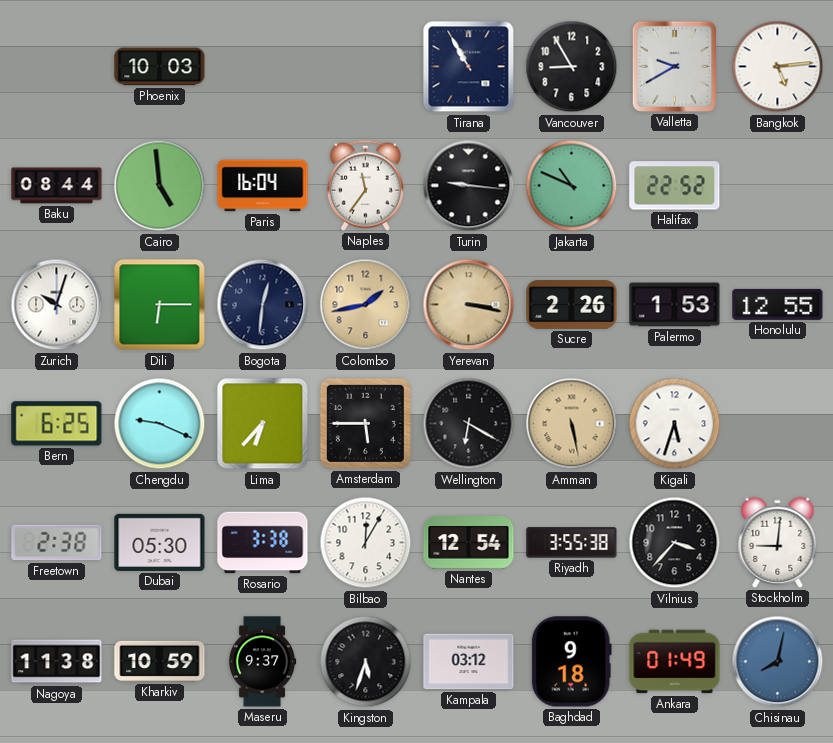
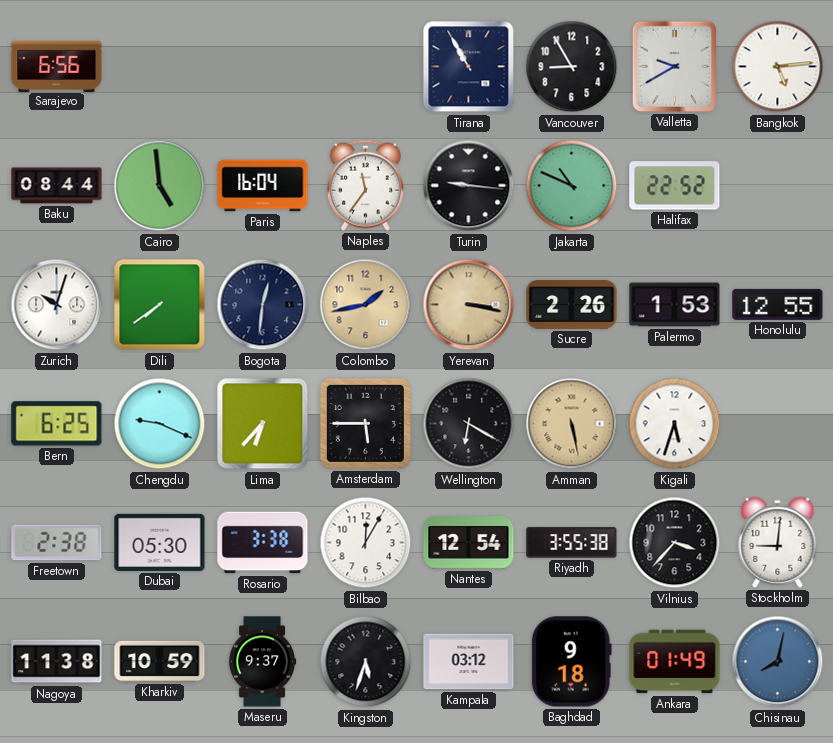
Sarajevo: none -> 6:56 (57, 66)
Phoenix: 10:03 -> none (160, 67)
Dili: 6:15 -> 7:39 (160, 305)
